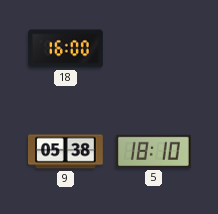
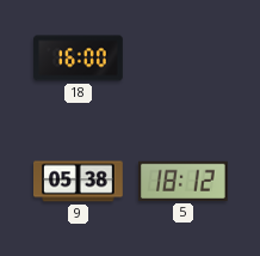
5: 18:10 -> 18:12 (184, 181)
